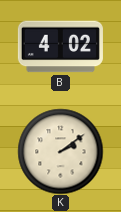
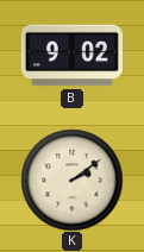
B: 4:02 -> 9:02 (71, 56)
